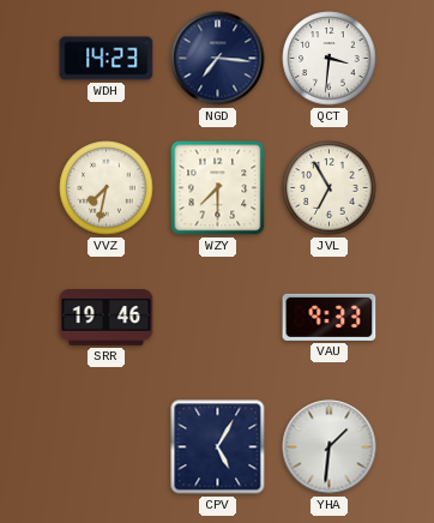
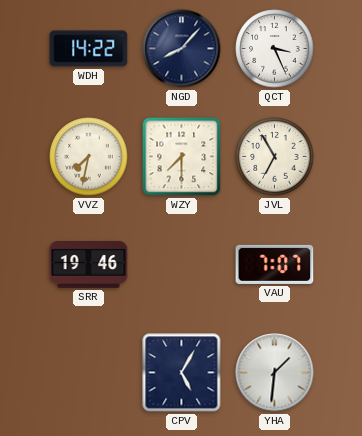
WDH: 14:23 -> 14:22 (89, 49)
NGD: 7:16 -> 8:07 (182, 49)
QCT: 3:31 -> 3:26 (275, 49)
VAU: 9:33 -> 7:07 (275, 264)
